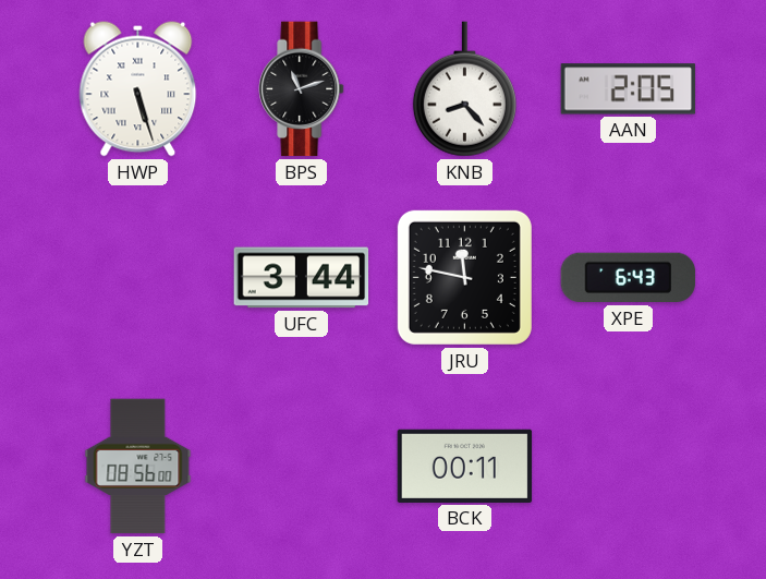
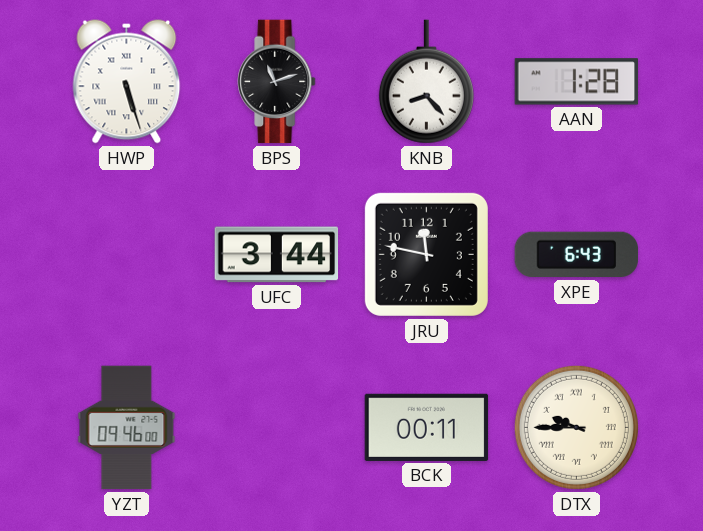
AAN: 2:05 -> 1:28 (577, 82)
YZT: 08:56 -> 09:46 (127, 428)
DTX: none -> 9:45 (576, 427)
